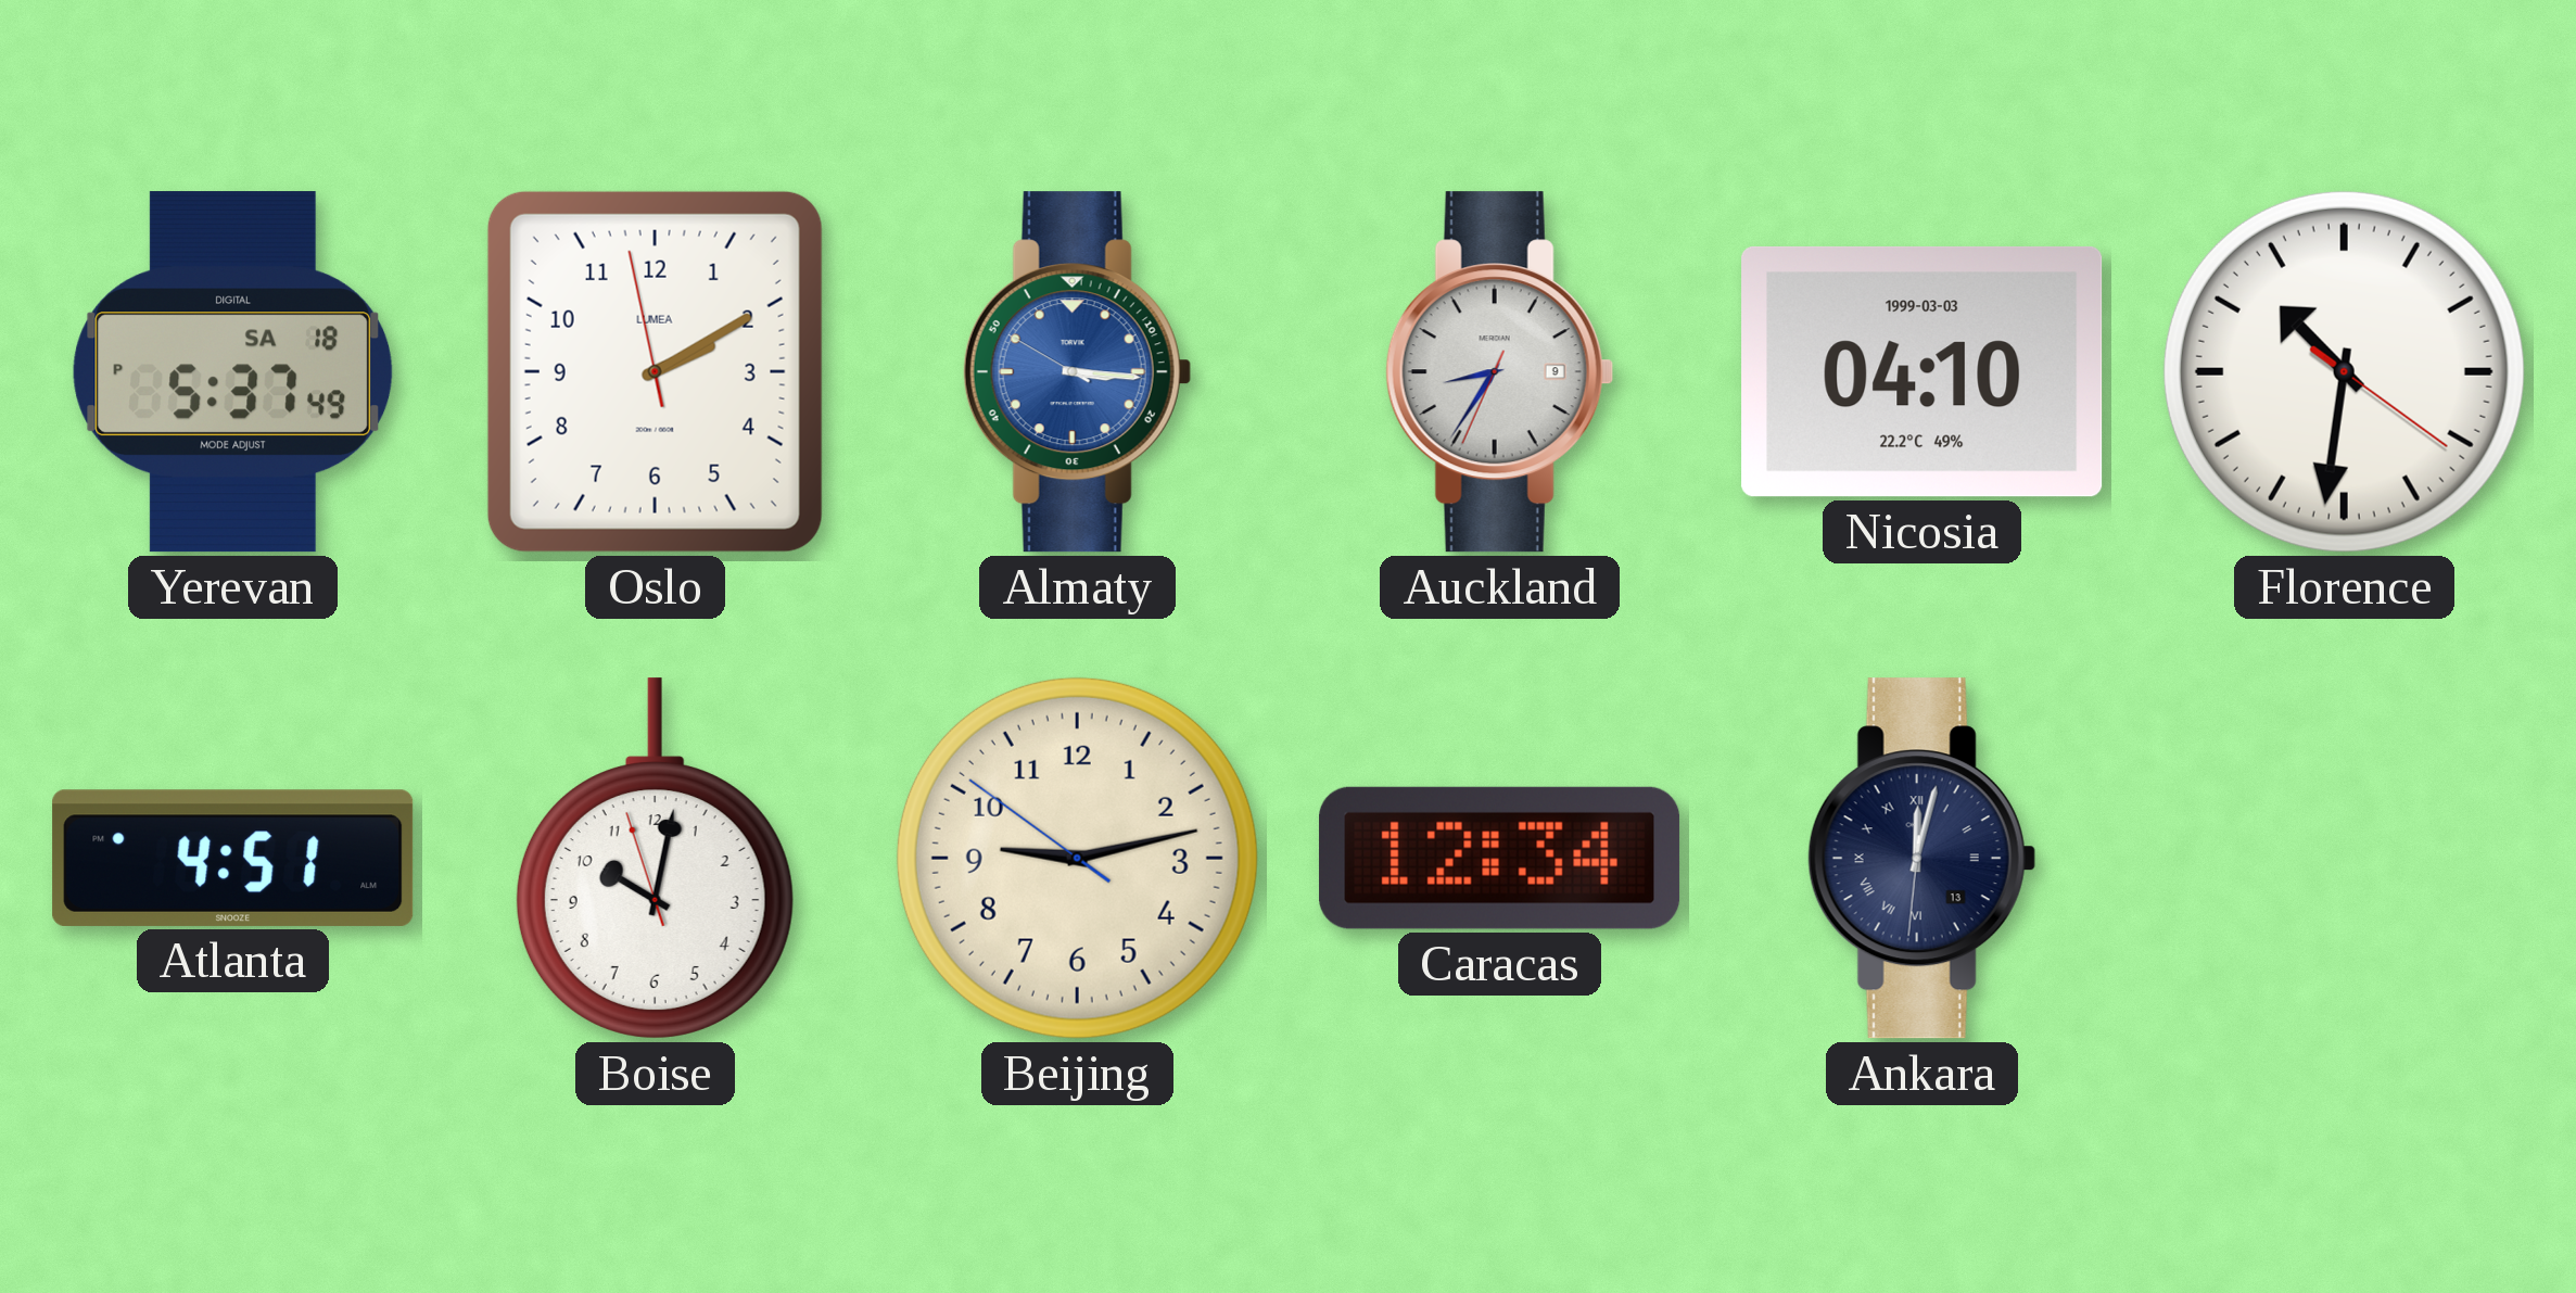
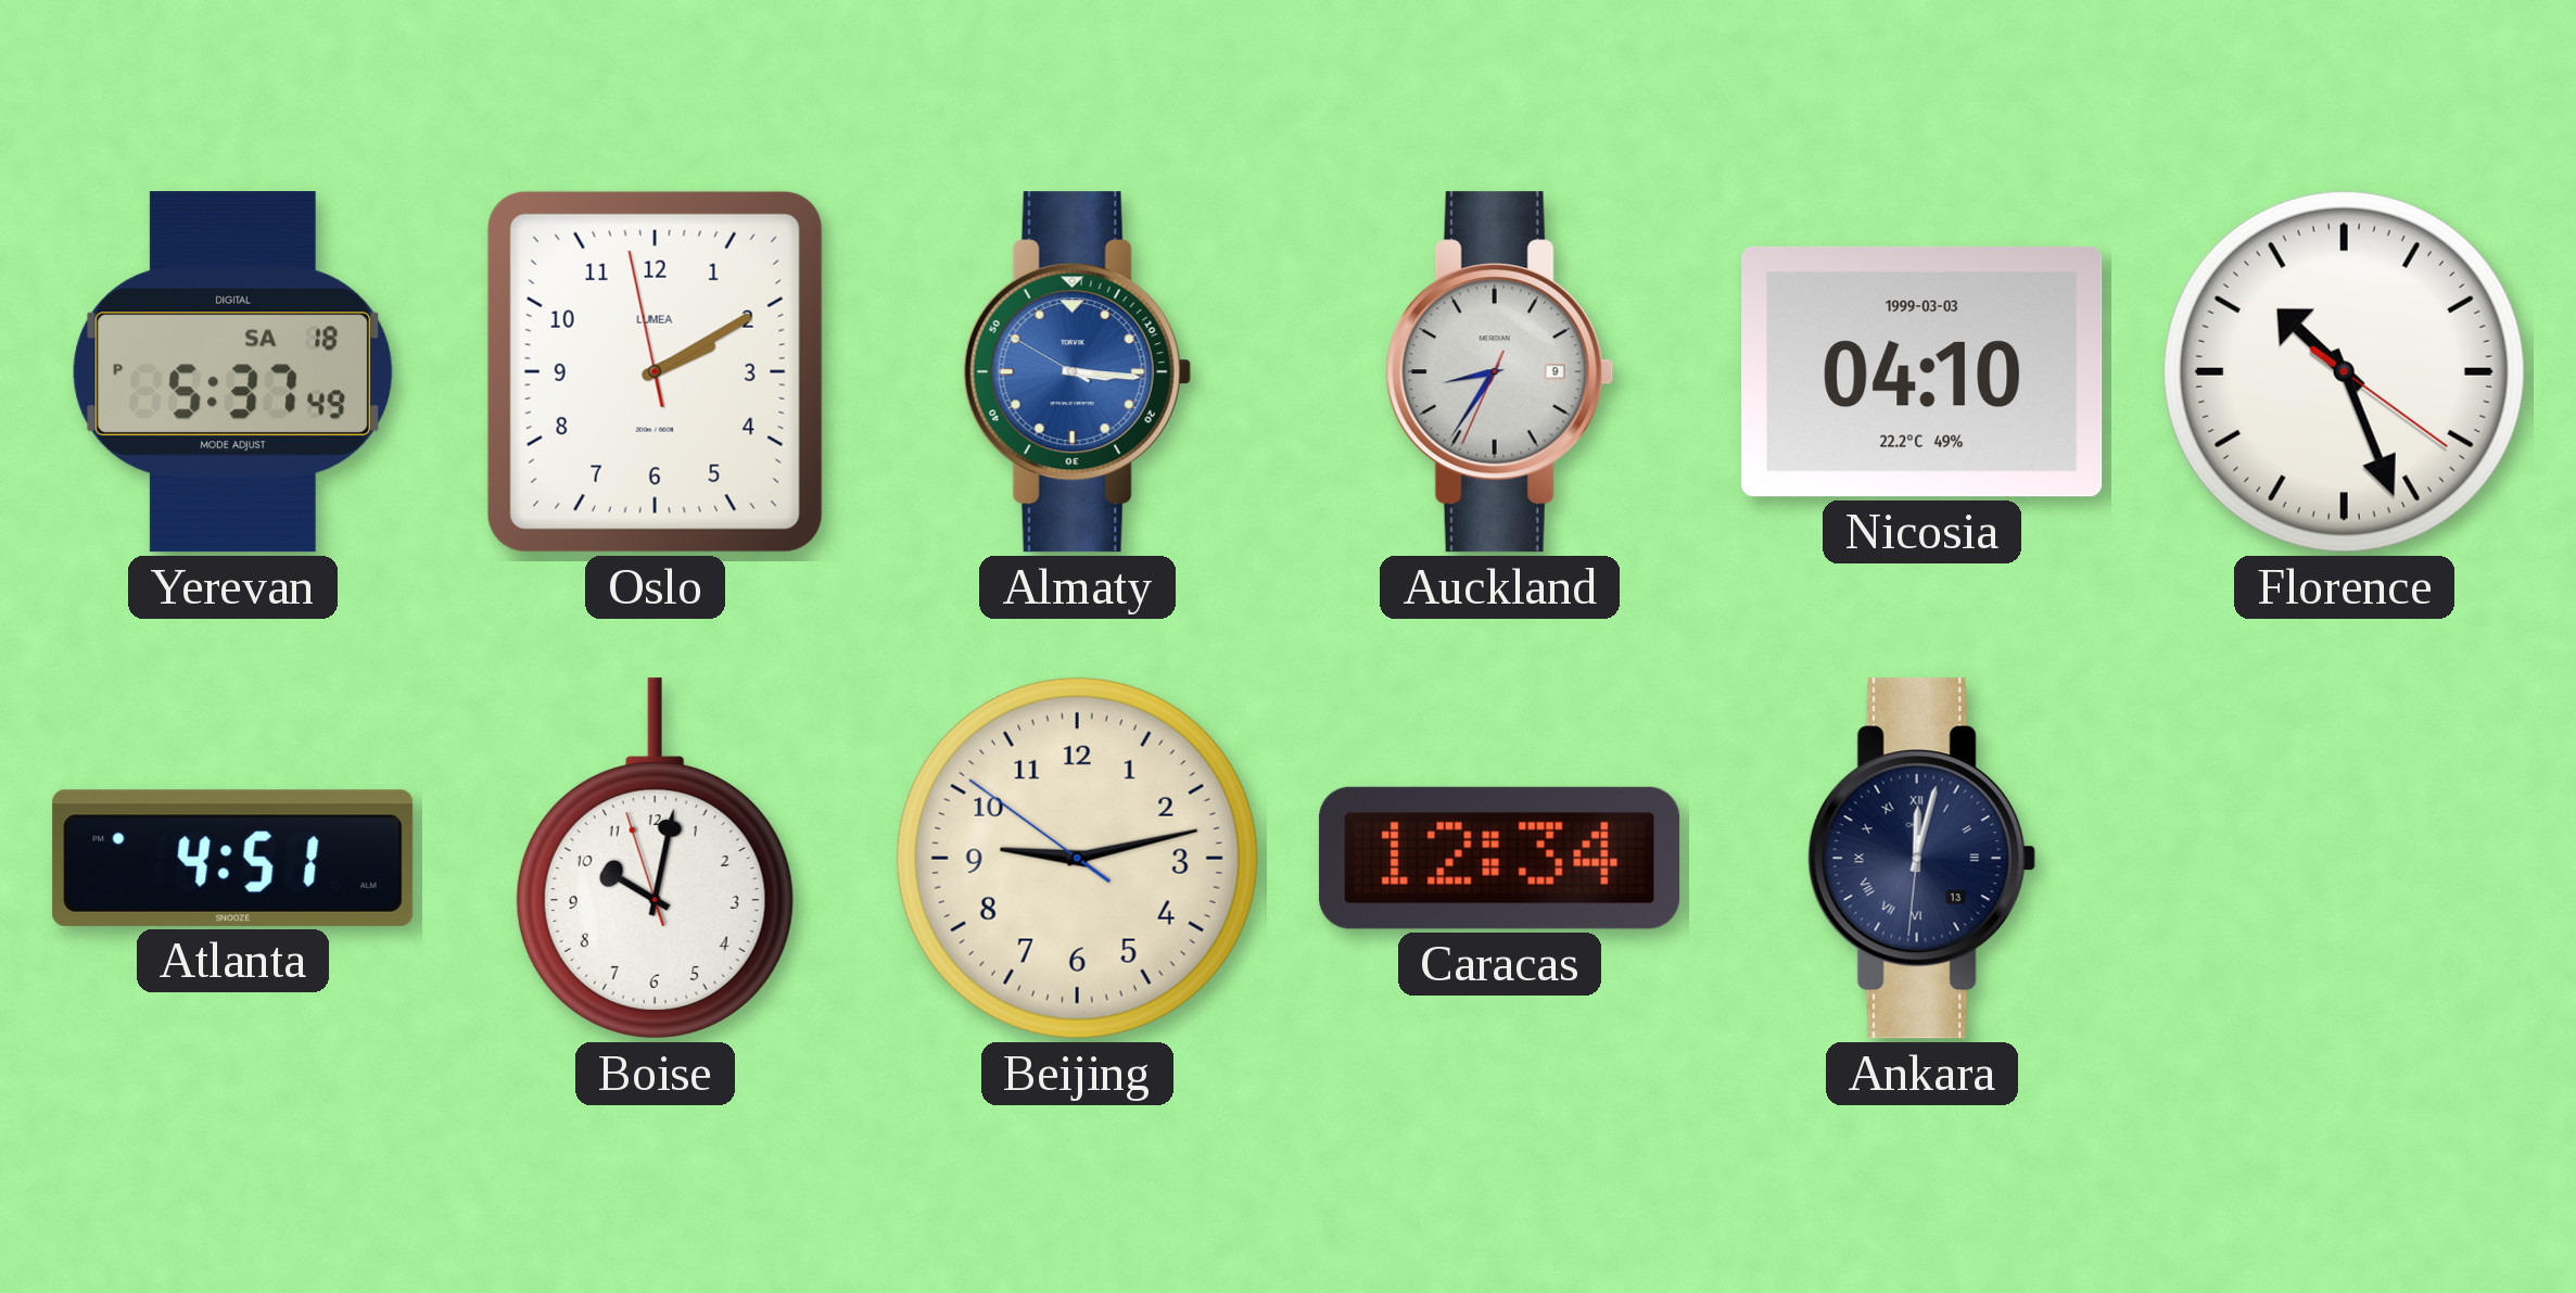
Florence: 10:31 -> 10:26 (2344, 371)
